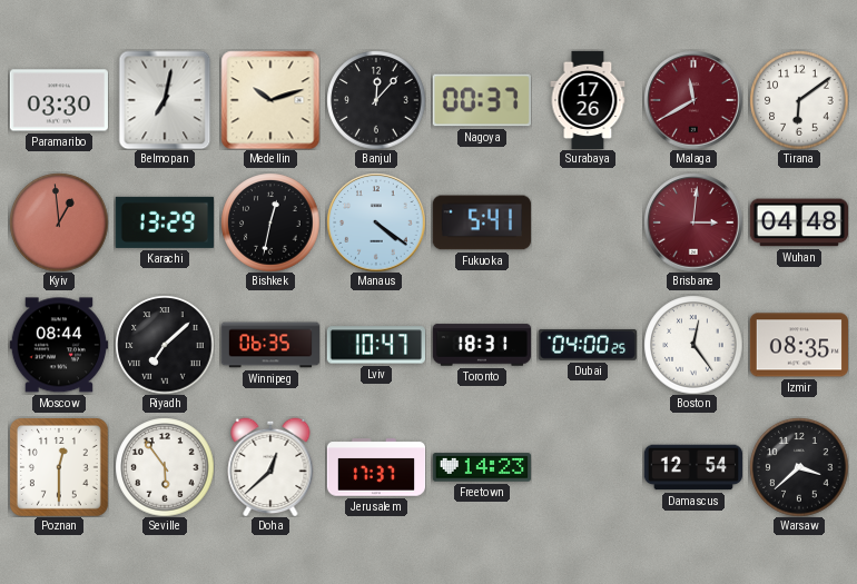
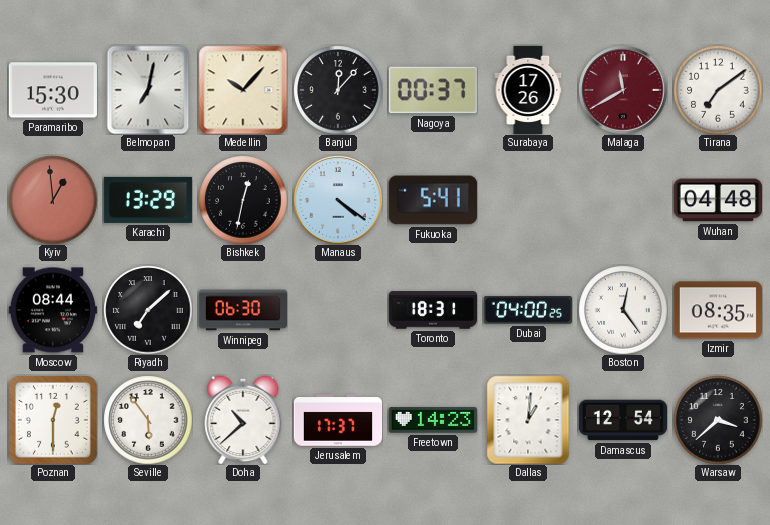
Paramaribo: 03:30 -> 15:30 (53, 90)
Medellin: 10:12 -> 10:07 (243, 90)
Tirana: 6:09 -> 7:09 (718, 90)
Brisbane: 3:01 -> none (693, 222)
Winnipeg: 06:35 -> 06:30 (243, 310)
Lviv: 10:47 -> none (375, 345)
Doha: 12:38 -> 10:38 (243, 420)
Dallas: none -> 1:01 (528, 420)
